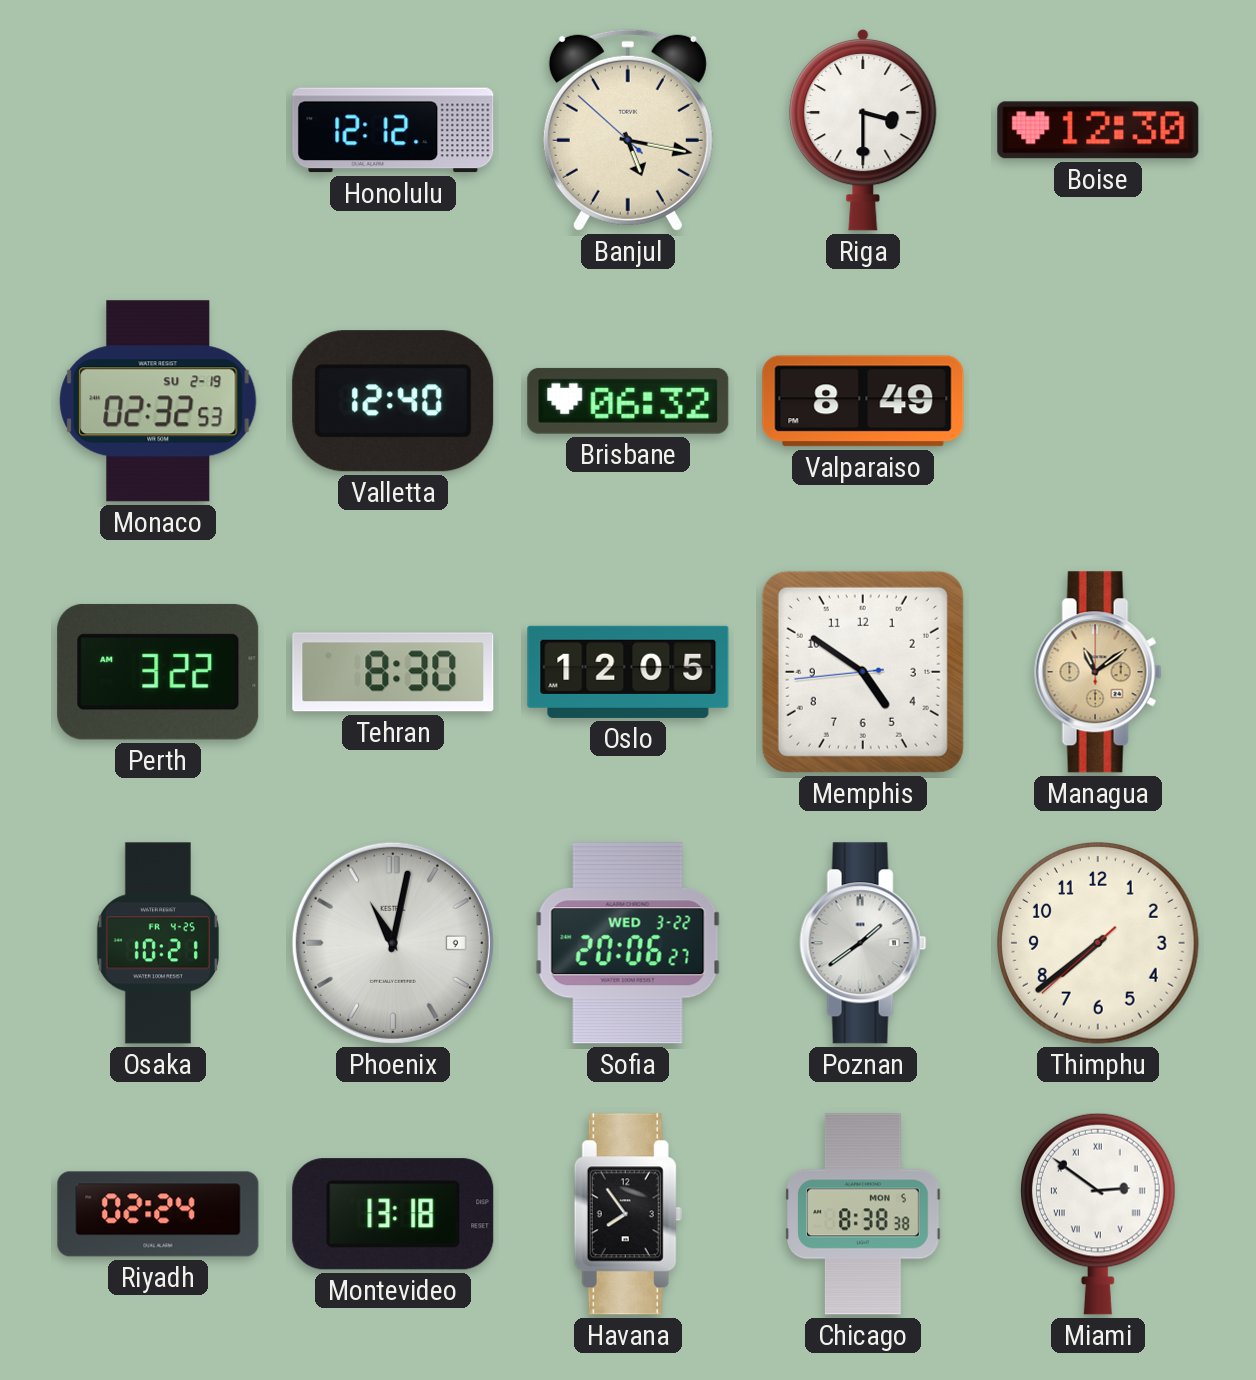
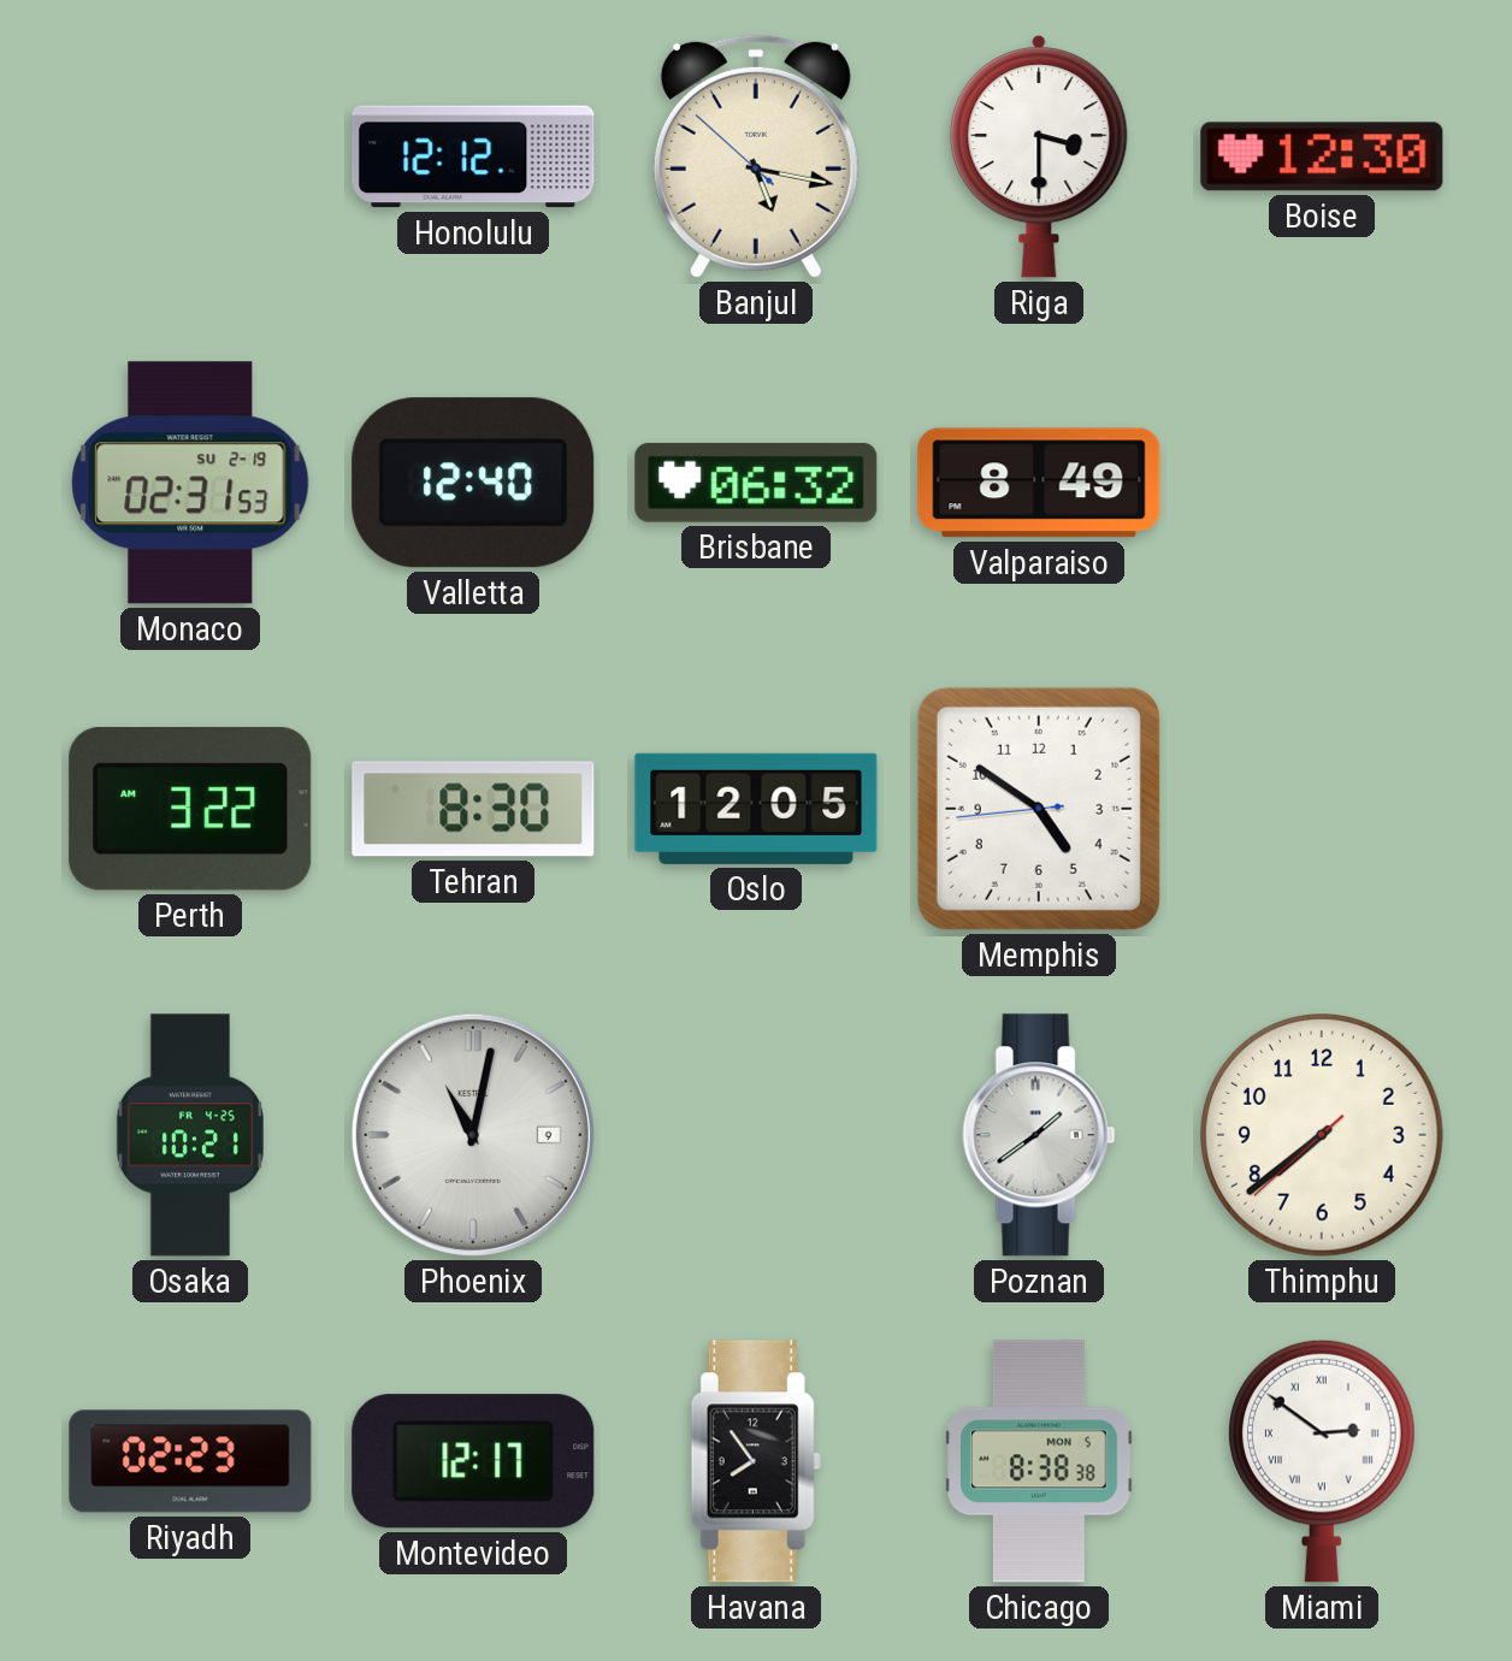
Monaco: 02:32 -> 02:31 (190, 483)
Managua: 11:09 -> none (1098, 672)
Sofia: 20:06 -> none (628, 943)
Riyadh: 02:24 -> 02:23 (190, 1461)
Montevideo: 13:18 -> 12:17 (473, 1461)
